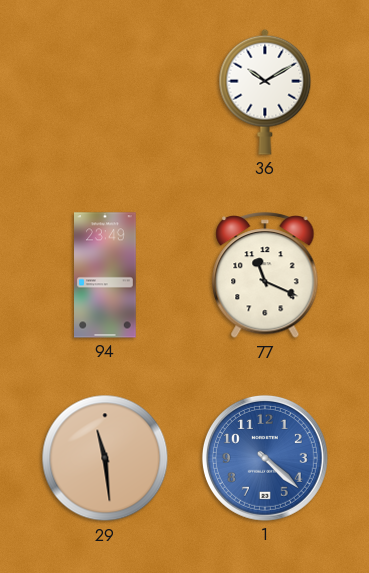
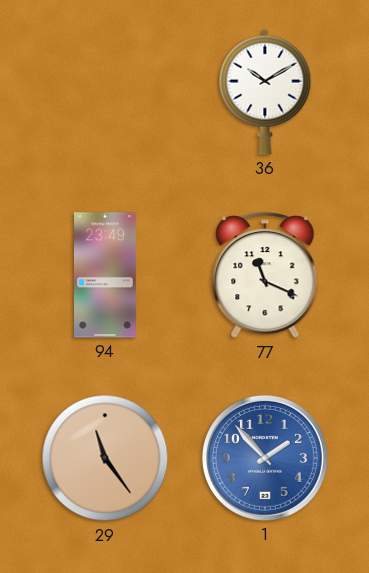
29: 11:29 -> 11:24 (105, 458)
1: 4:22 -> 1:53 (265, 458)
